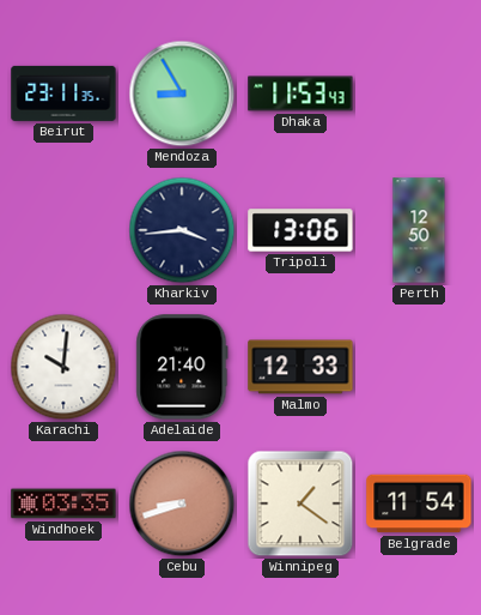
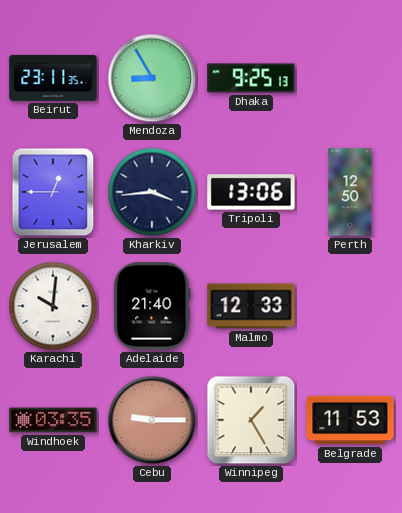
Dhaka: 11:53 -> 9:25 (251, 78)
Jerusalem: none -> 12:45 (53, 192)
Cebu: 8:42 -> 9:15 (152, 420)
Winnipeg: 1:21 -> 1:25 (251, 420)
Belgrade: 11:54 -> 11:53 (350, 420)
